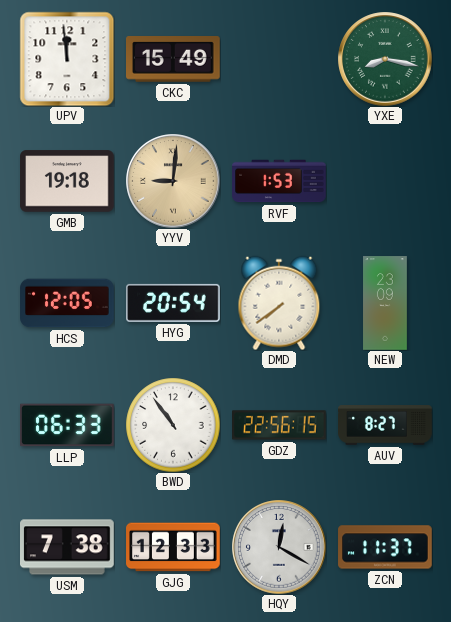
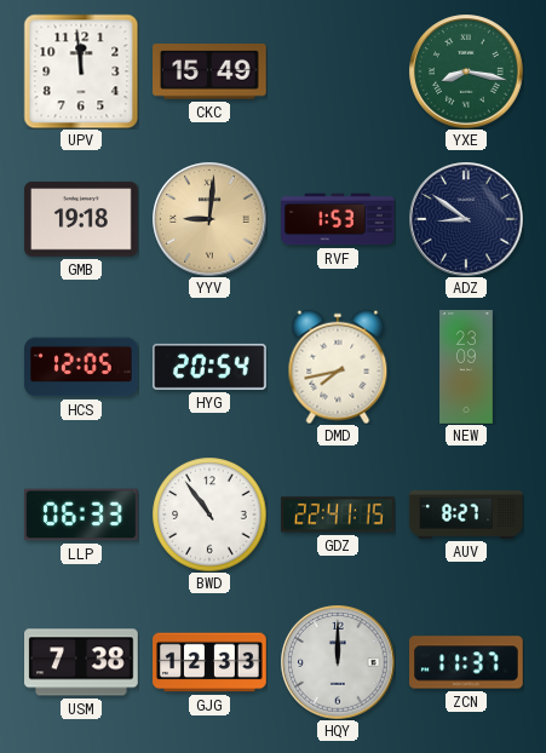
ADZ: none -> 8:51 (466, 219)
DMD: 7:39 -> 7:43 (338, 367)
GDZ: 22:56 -> 22:41 (339, 515)
HQY: 12:20 -> 12:00 (338, 662)
